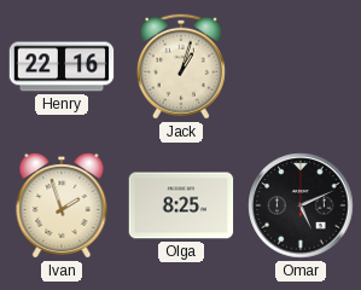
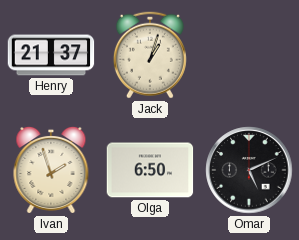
Henry: 22:16 -> 21:37 (51, 55)
Olga: 8:25 -> 6:50 (150, 170)
